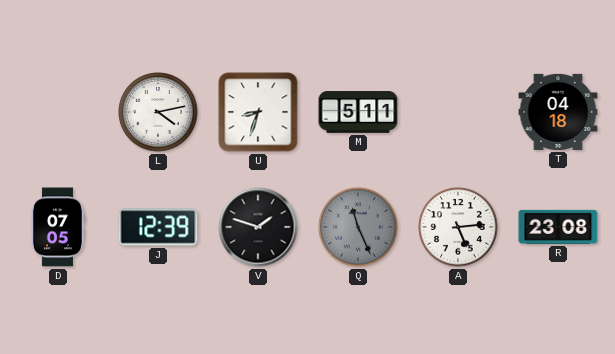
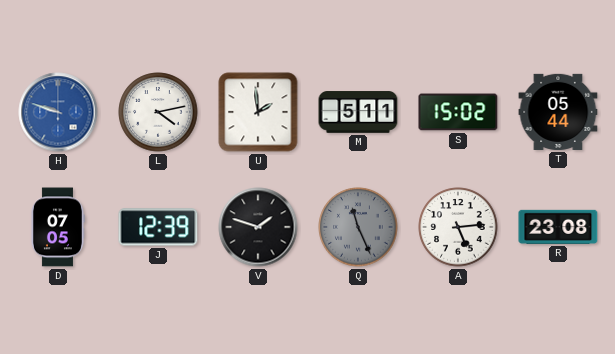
H: none -> 9:48 (58, 112)
U: 8:33 -> 1:59 (258, 112)
S: none -> 15:02 (458, 112)
T: 04:18 -> 05:44 (558, 112)
